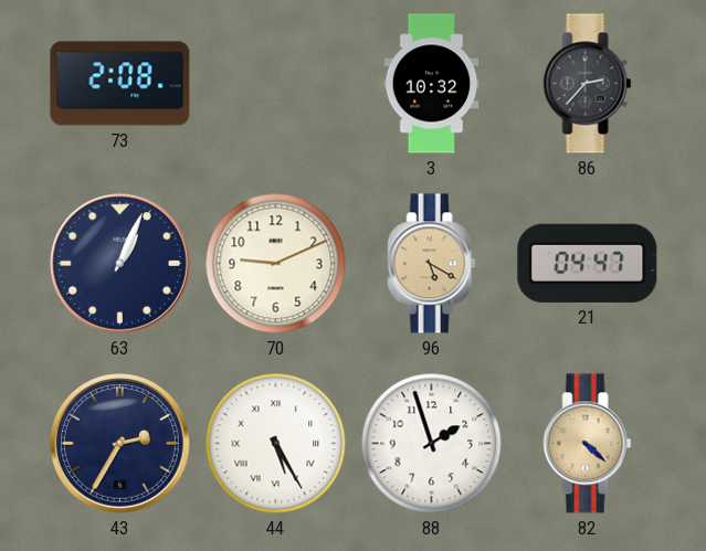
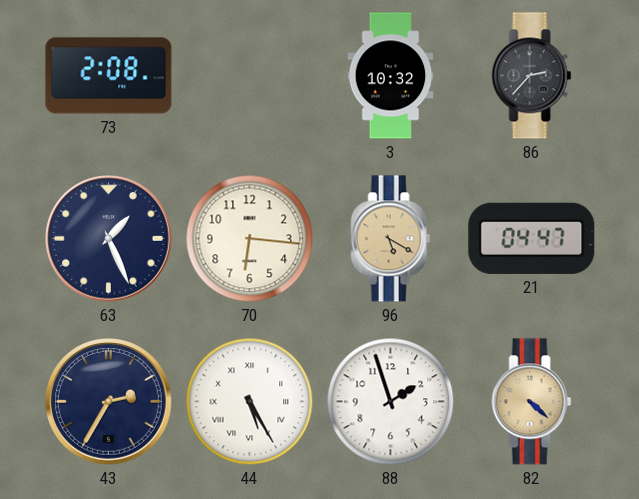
63: 1:04 -> 1:26 (109, 239)
70: 9:11 -> 6:16 (250, 239)
